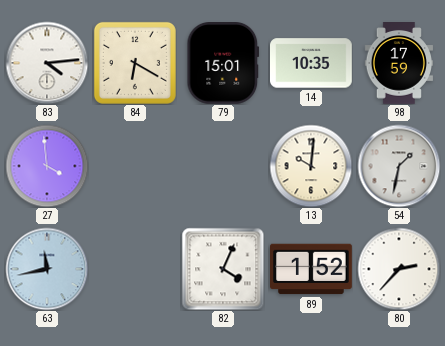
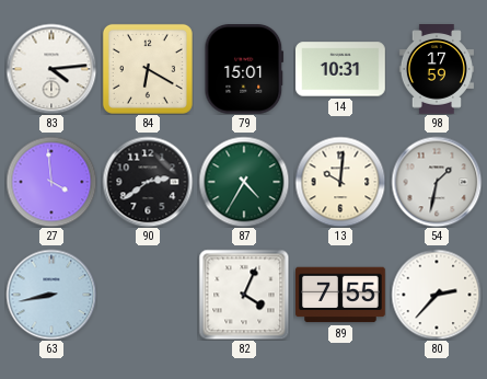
14: 10:35 -> 10:31 (341, 69)
90: none -> 2:39 (148, 182)
87: none -> 4:35 (244, 182)
63: 11:43 -> 8:43 (51, 295)
89: 1:52 -> 7:55 (341, 295)
